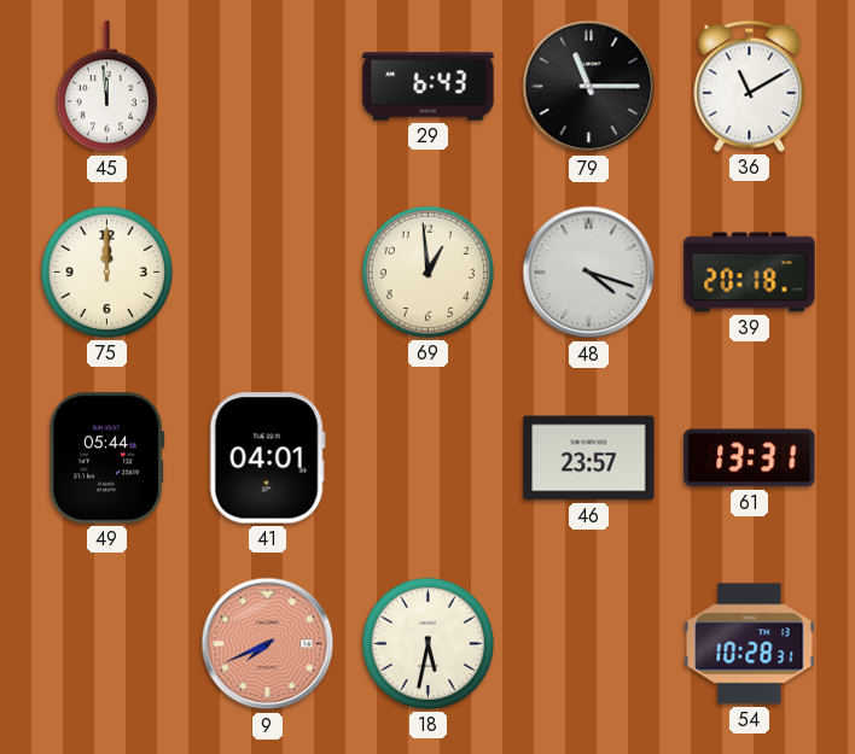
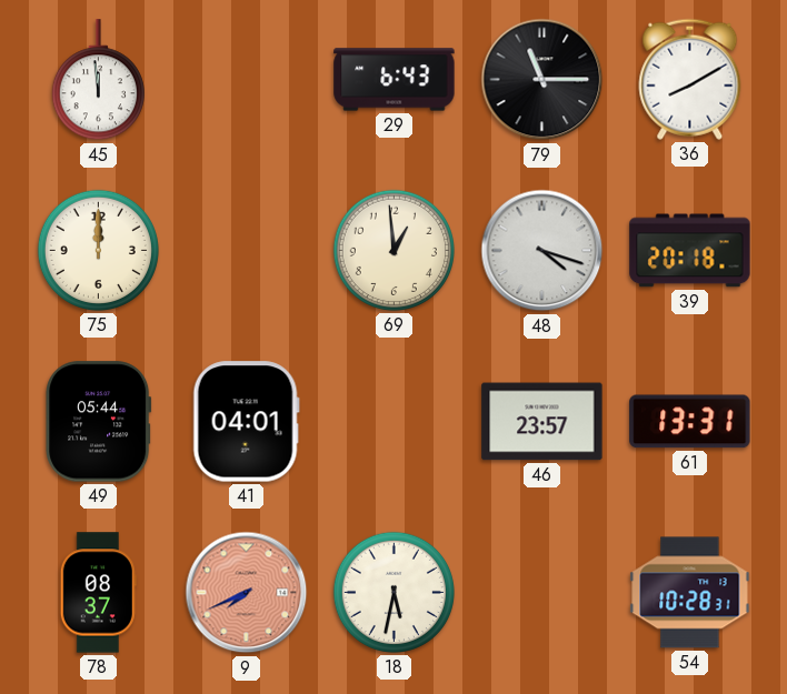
36: 11:10 -> 8:10 (690, 79)
78: none -> 08:37 (98, 593)
